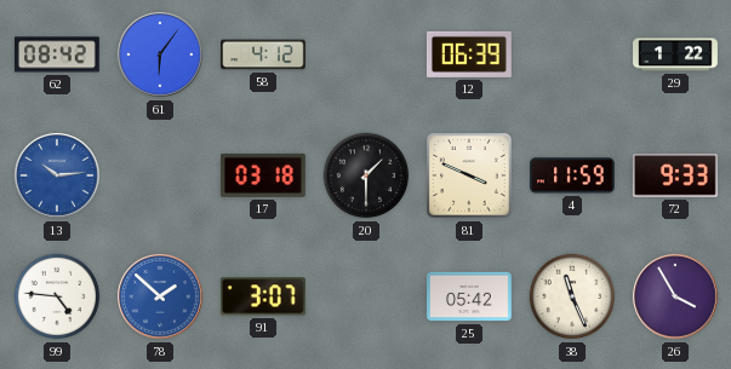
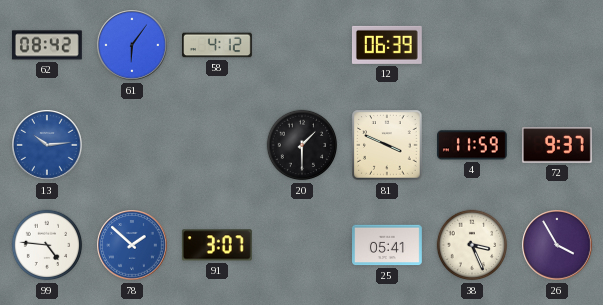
29: 1:22 -> none (676, 54)
17: 03:18 -> none (263, 175)
72: 9:33 -> 9:37 (557, 145)
25: 05:42 -> 05:41 (388, 245)
38: 11:26 -> 3:26 (472, 245)
